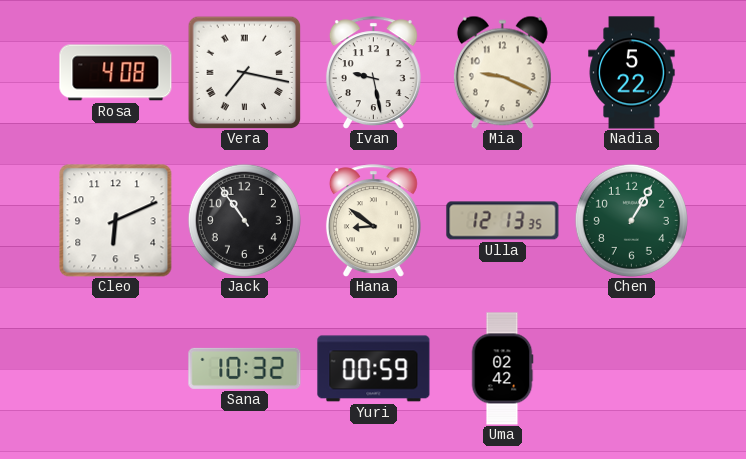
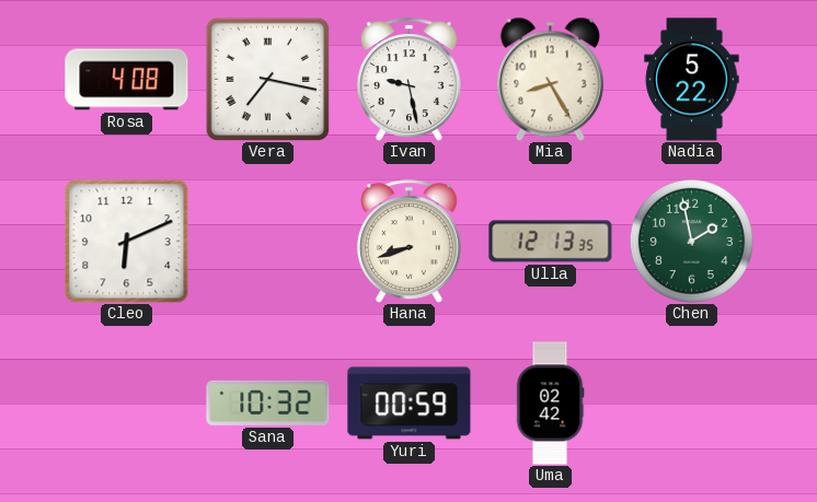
Mia: 9:19 -> 8:25 (550, 79)
Jack: 10:54 -> none (244, 220)
Hana: 8:51 -> 8:42 (408, 242)
Chen: 1:05 -> 1:58 (691, 241)
